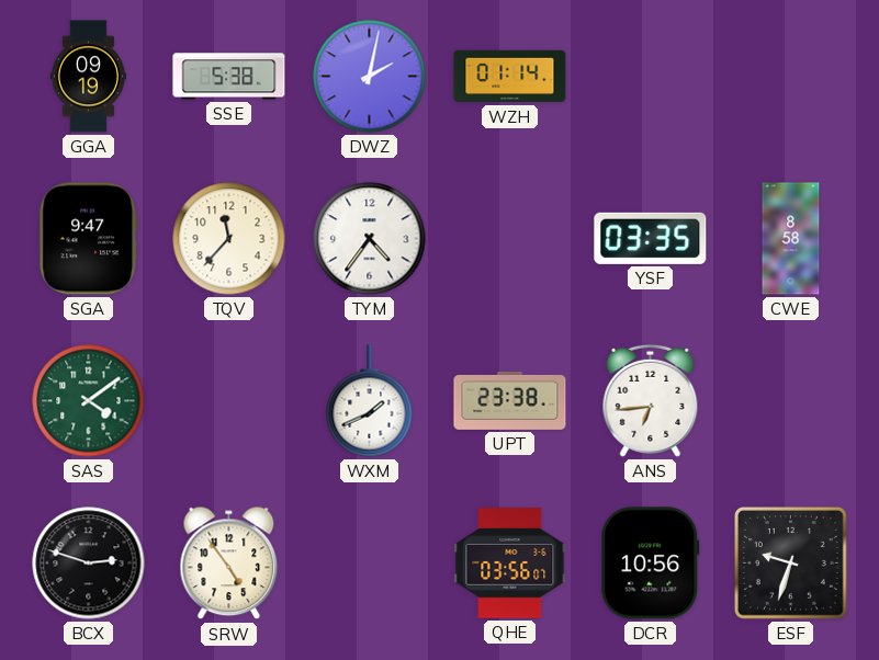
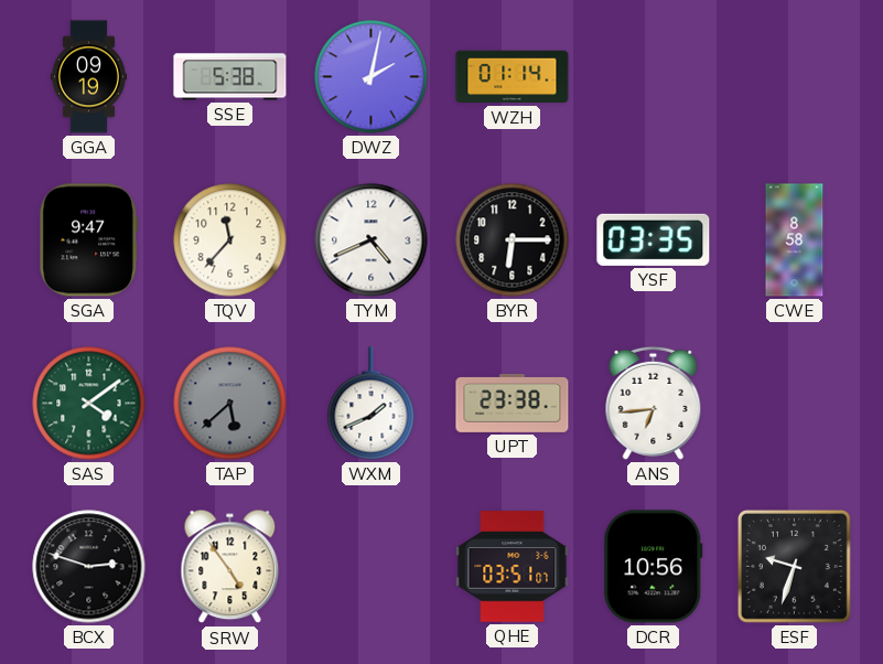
TYM: 4:36 -> 4:41 (371, 240)
BYR: none -> 6:15 (513, 240)
TAP: none -> 5:38 (230, 404)
QHE: 03:56 -> 03:51 (513, 567)
